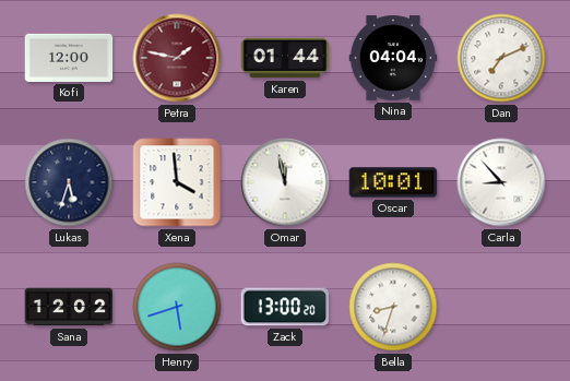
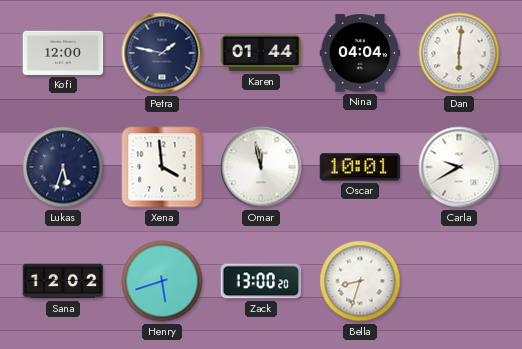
Petra dial: burgundy -> navy (162, 53)
Dan: 7:11 -> 6:01 (459, 53)
Carla: 8:53 -> 9:40 (459, 167)
